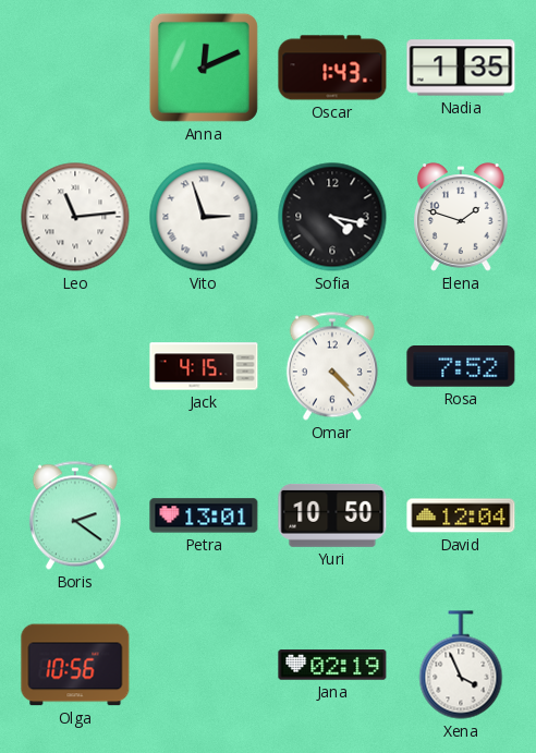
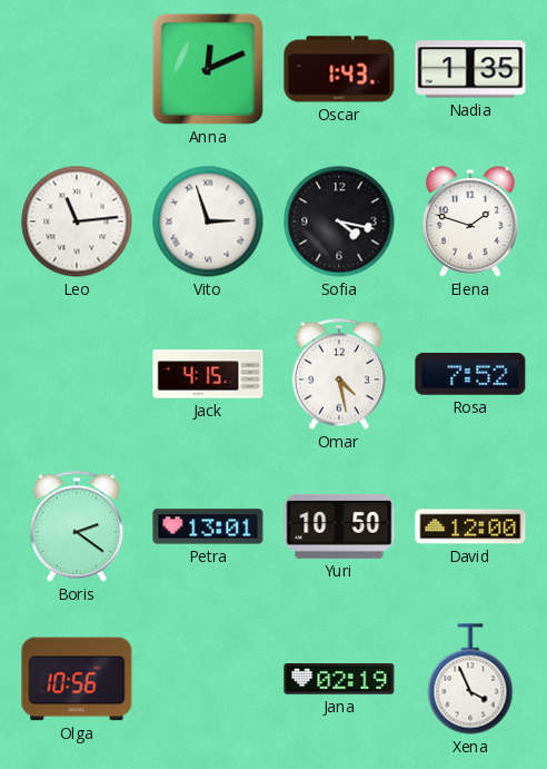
Omar: 4:23 -> 4:28 (339, 374)
David: 12:04 -> 12:00 (470, 526)
